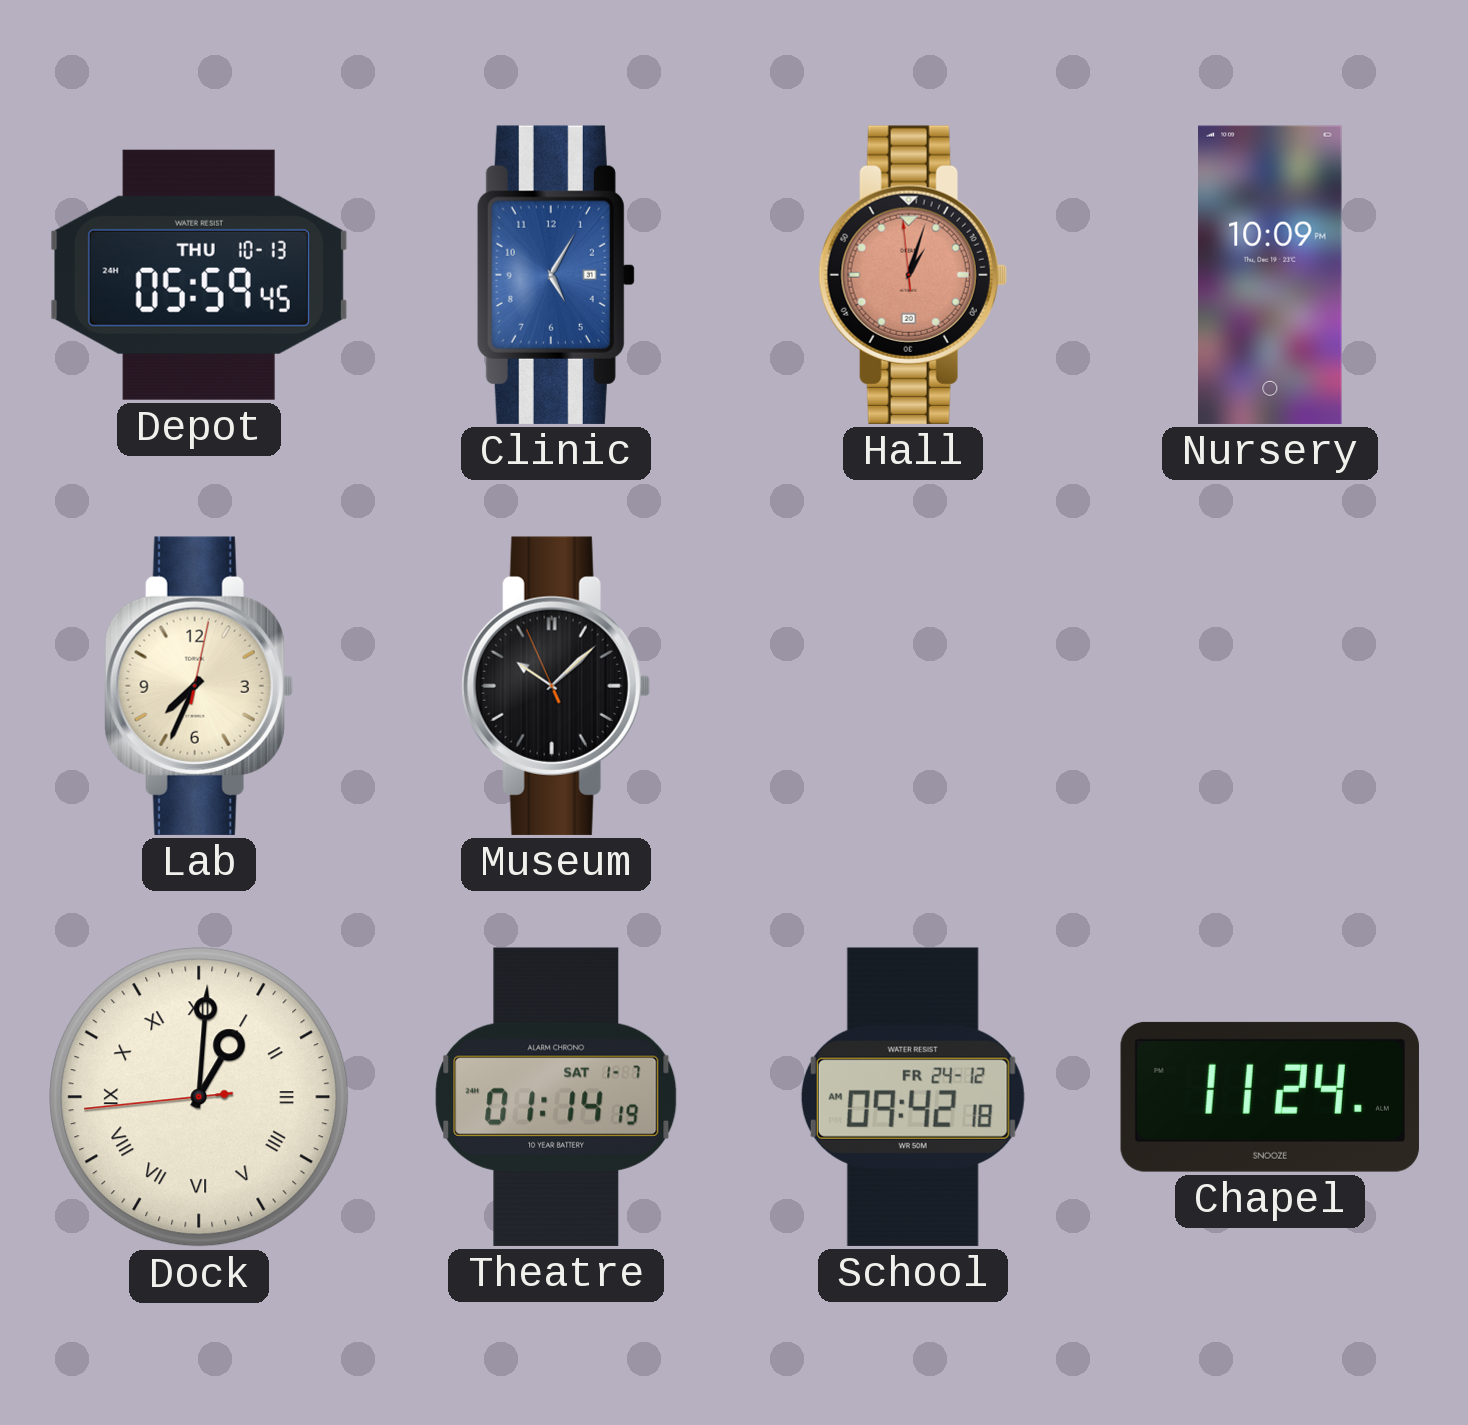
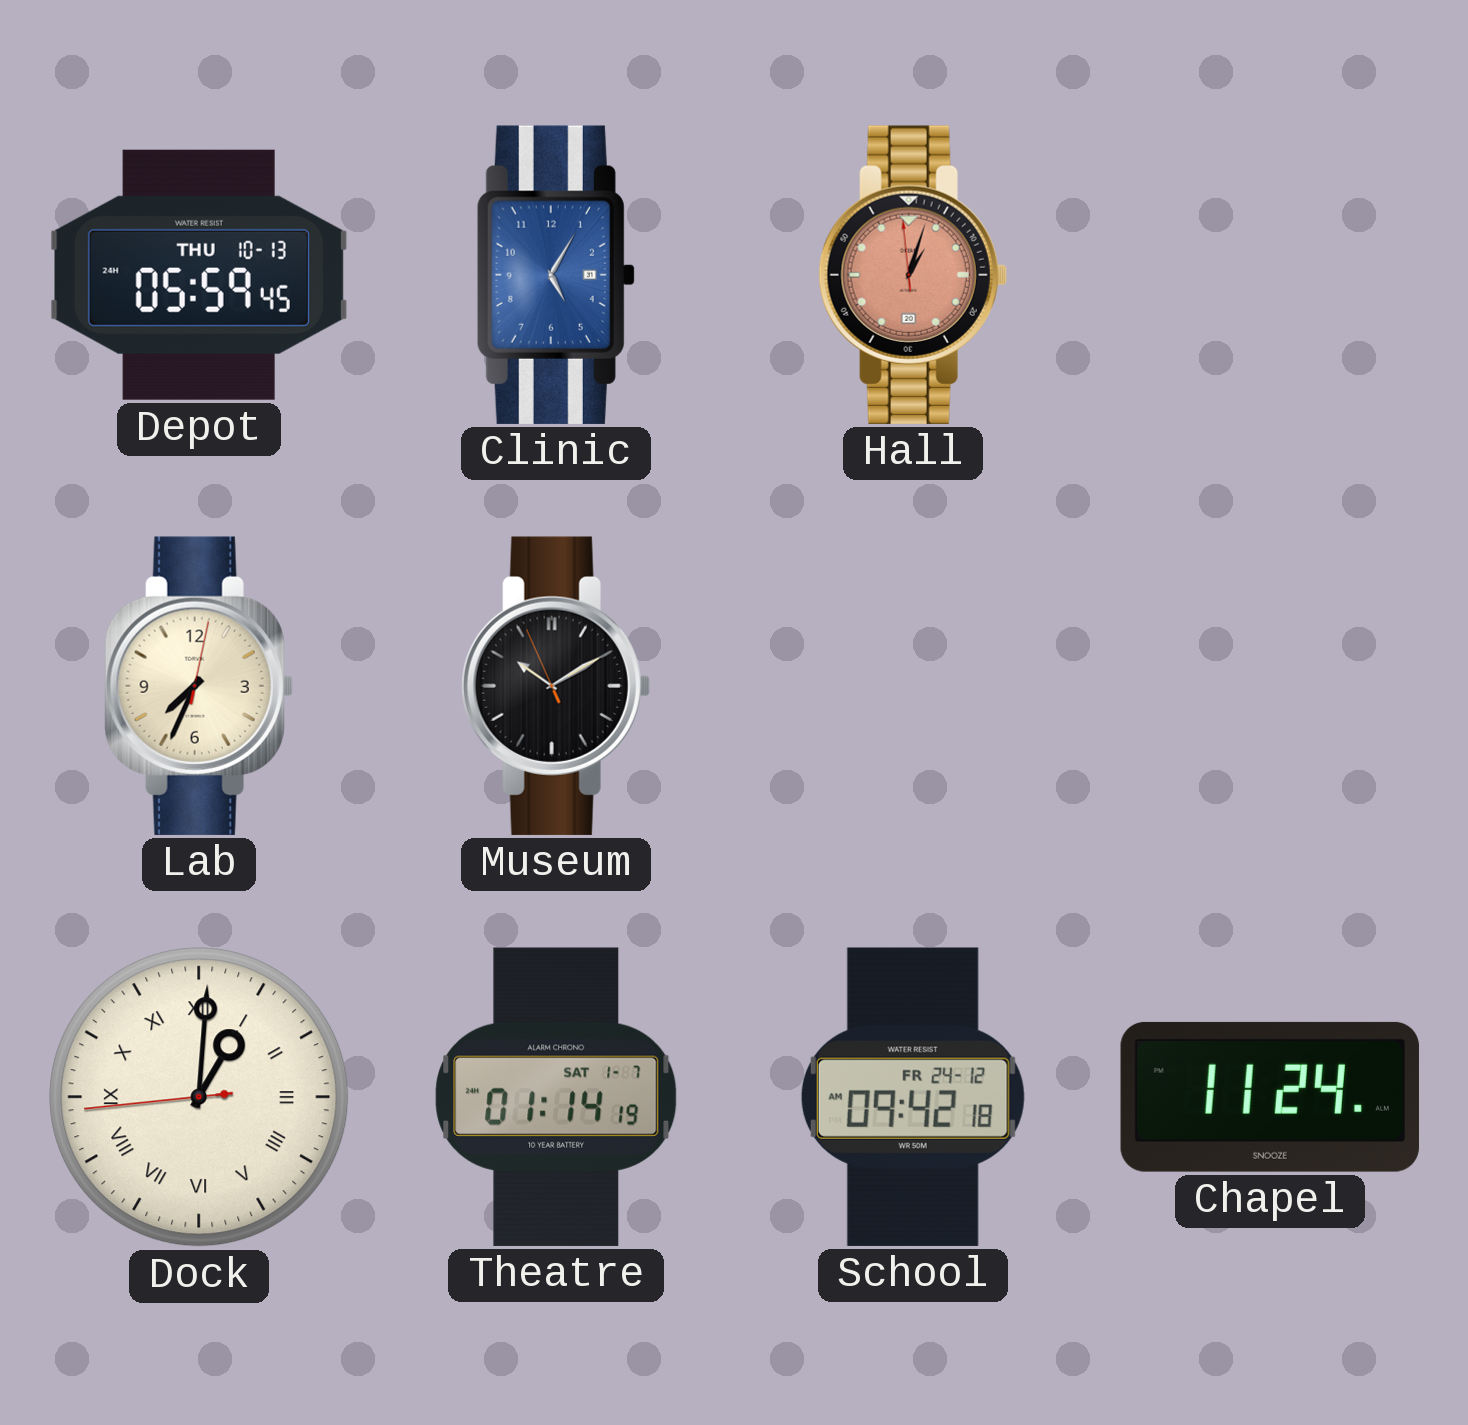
Nursery: 10:09 -> none (1270, 275)
Museum: 10:07 -> 10:09 (556, 686)
